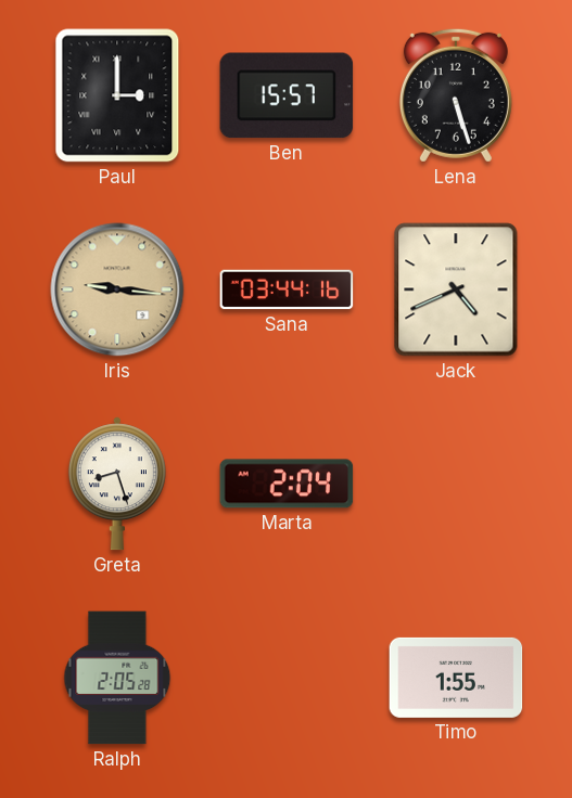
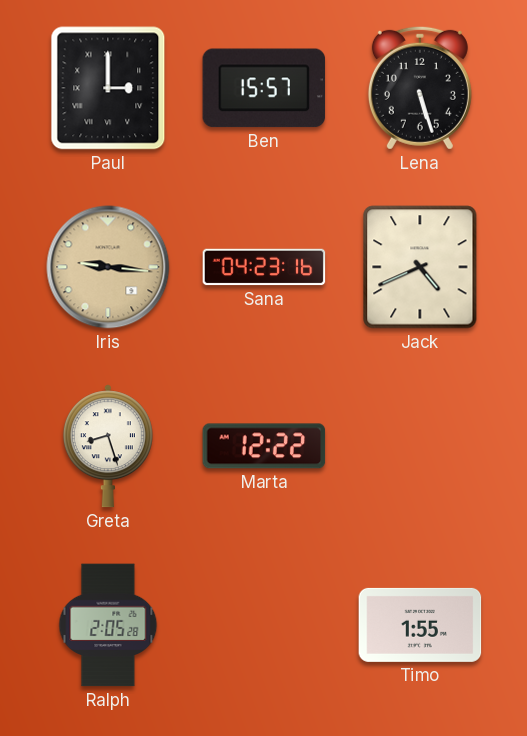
Sana: 03:44 -> 04:23 (264, 267)
Marta: 2:04 -> 12:22 (264, 446)
